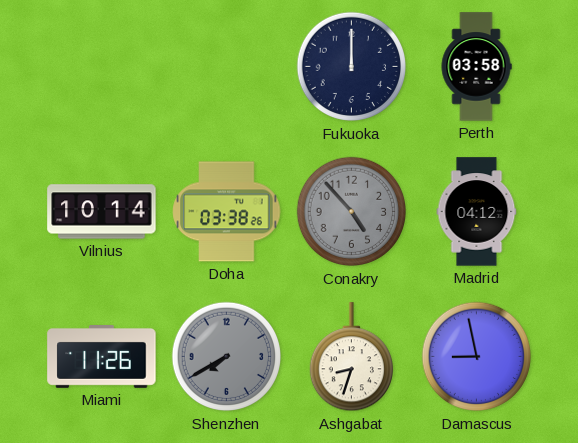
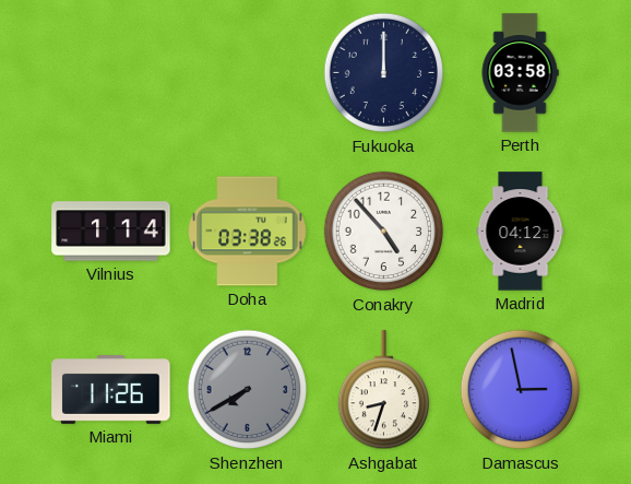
Vilnius: 10:14 -> 1:14 (111, 232)
Conakry dial: grey -> white (384, 232)
Damascus: 8:58 -> 2:58 (521, 390)
